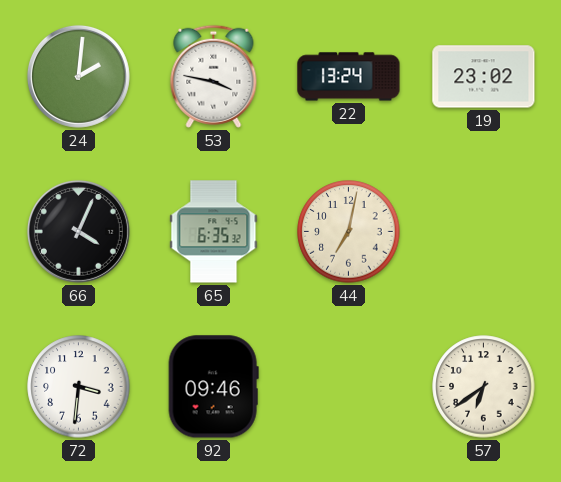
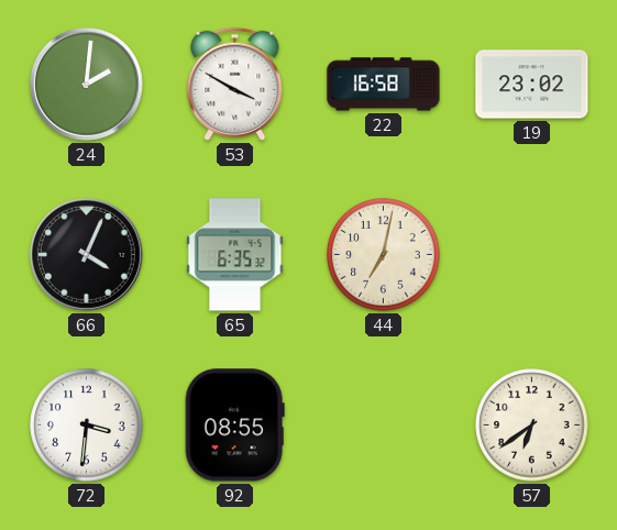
53: 3:47 -> 3:50 (235, 84)
22: 13:24 -> 16:58 (384, 85)
92: 09:46 -> 08:55 (234, 426)
